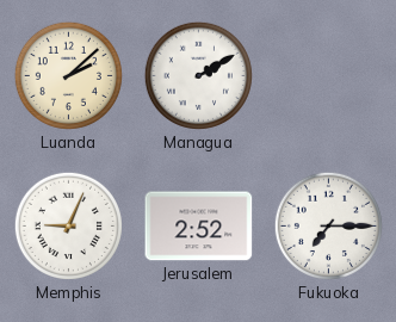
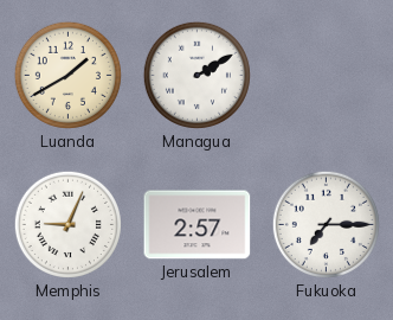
Luanda: 2:08 -> 1:40 (67, 75)
Jerusalem: 2:52 -> 2:57 (198, 225)
